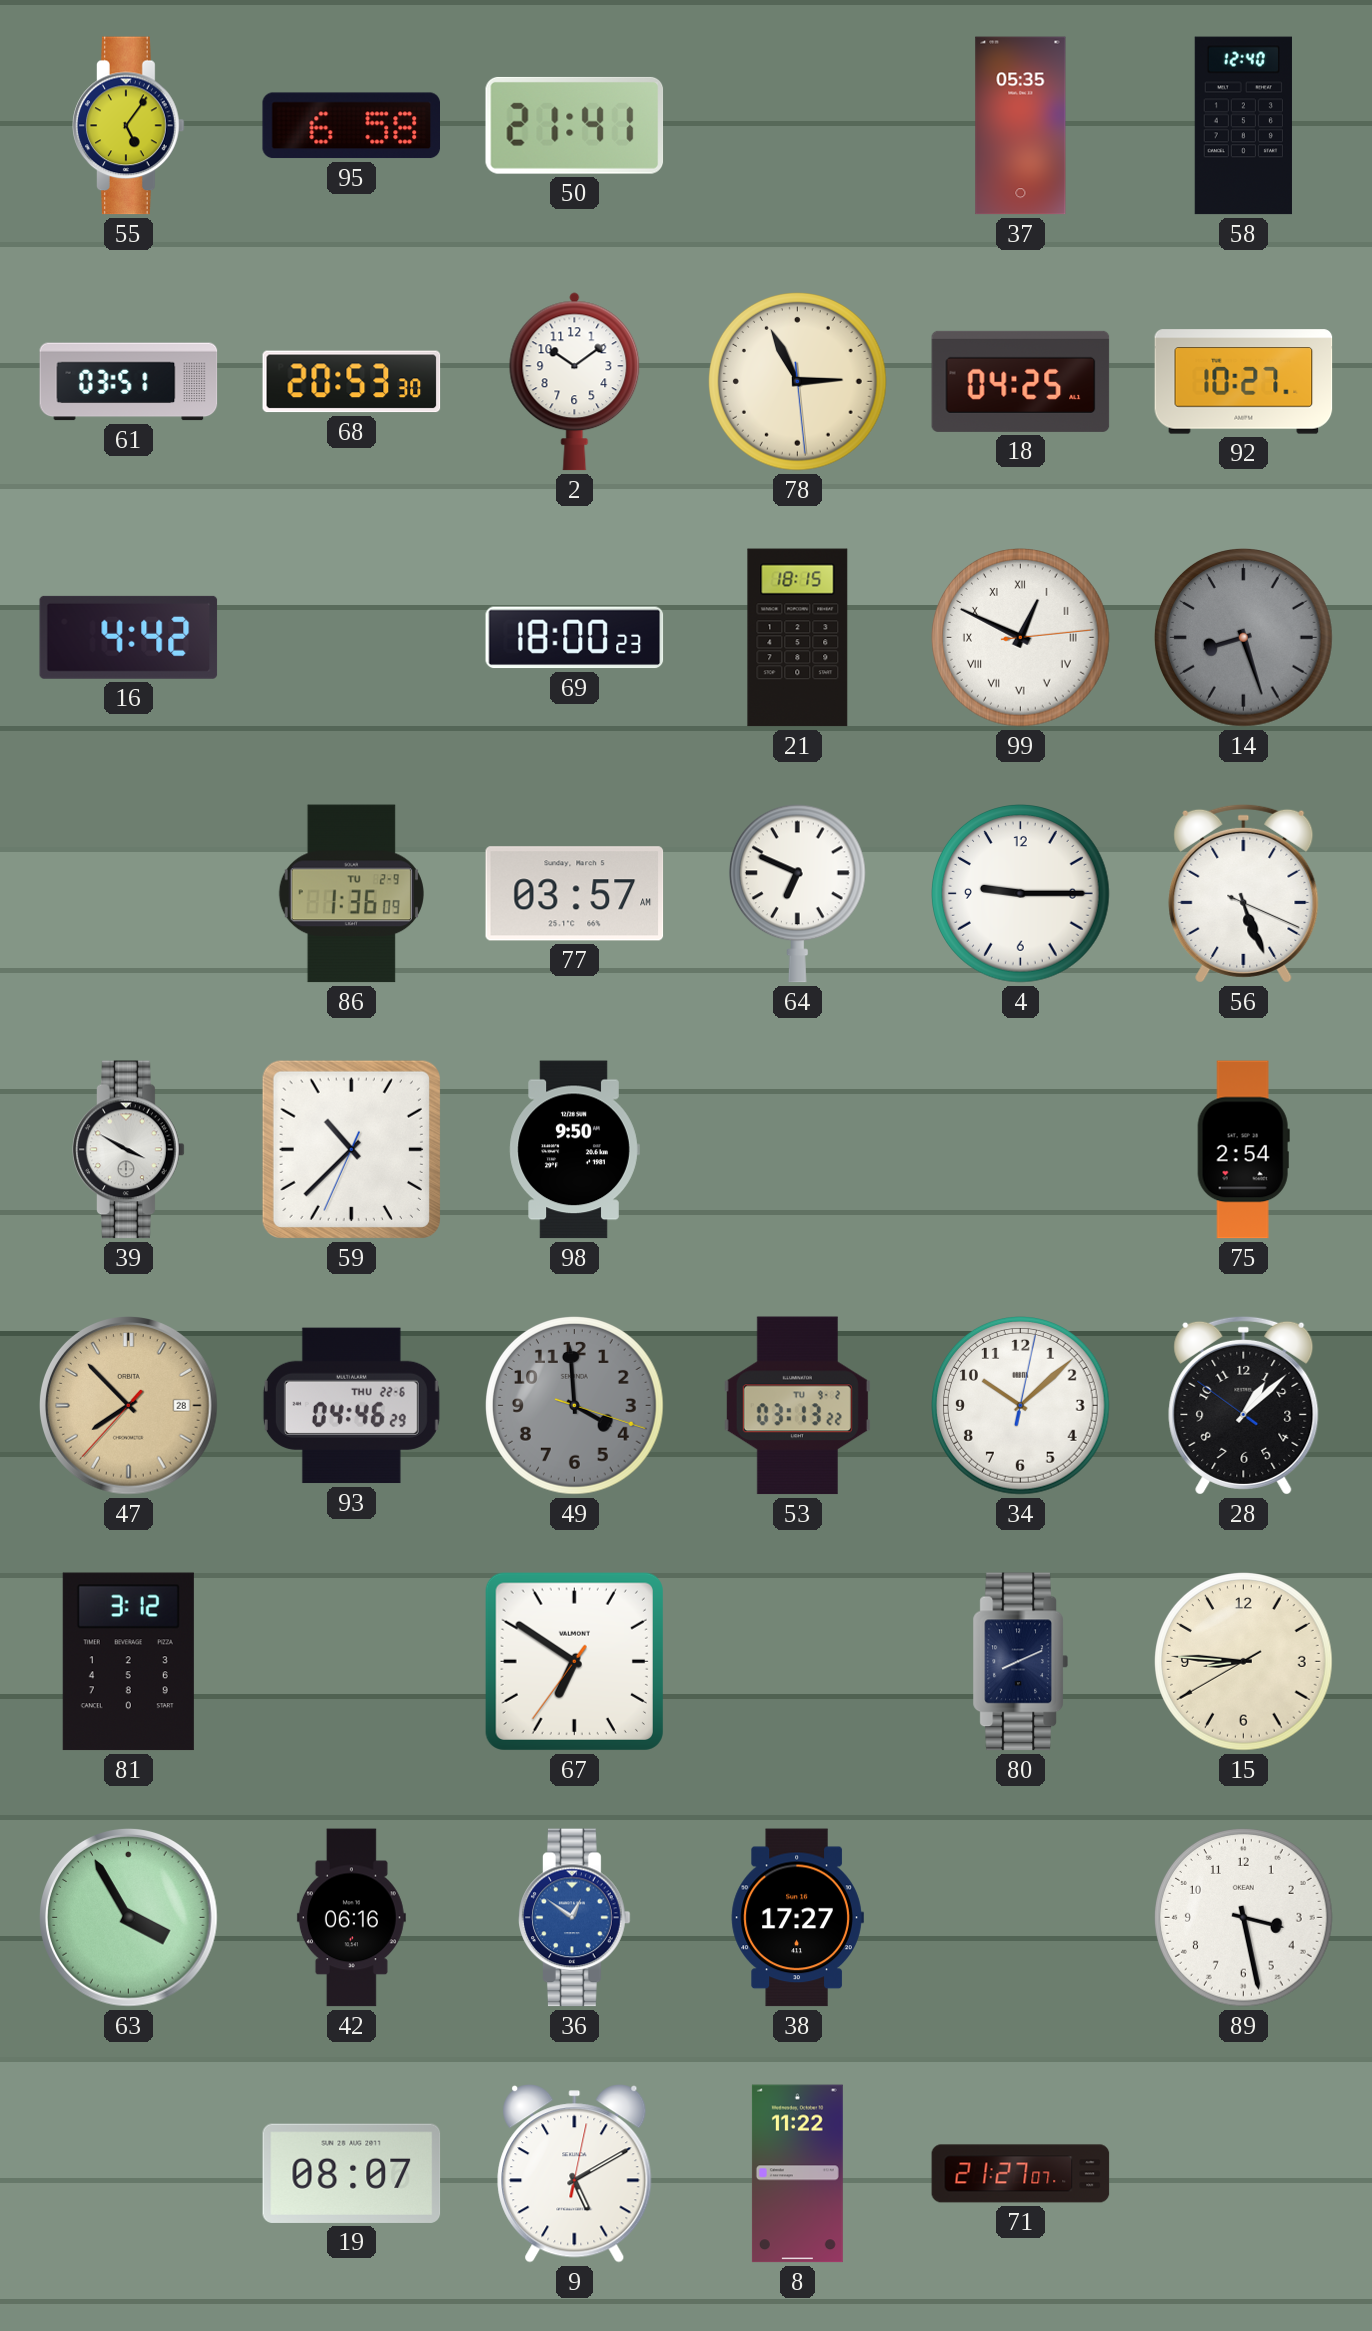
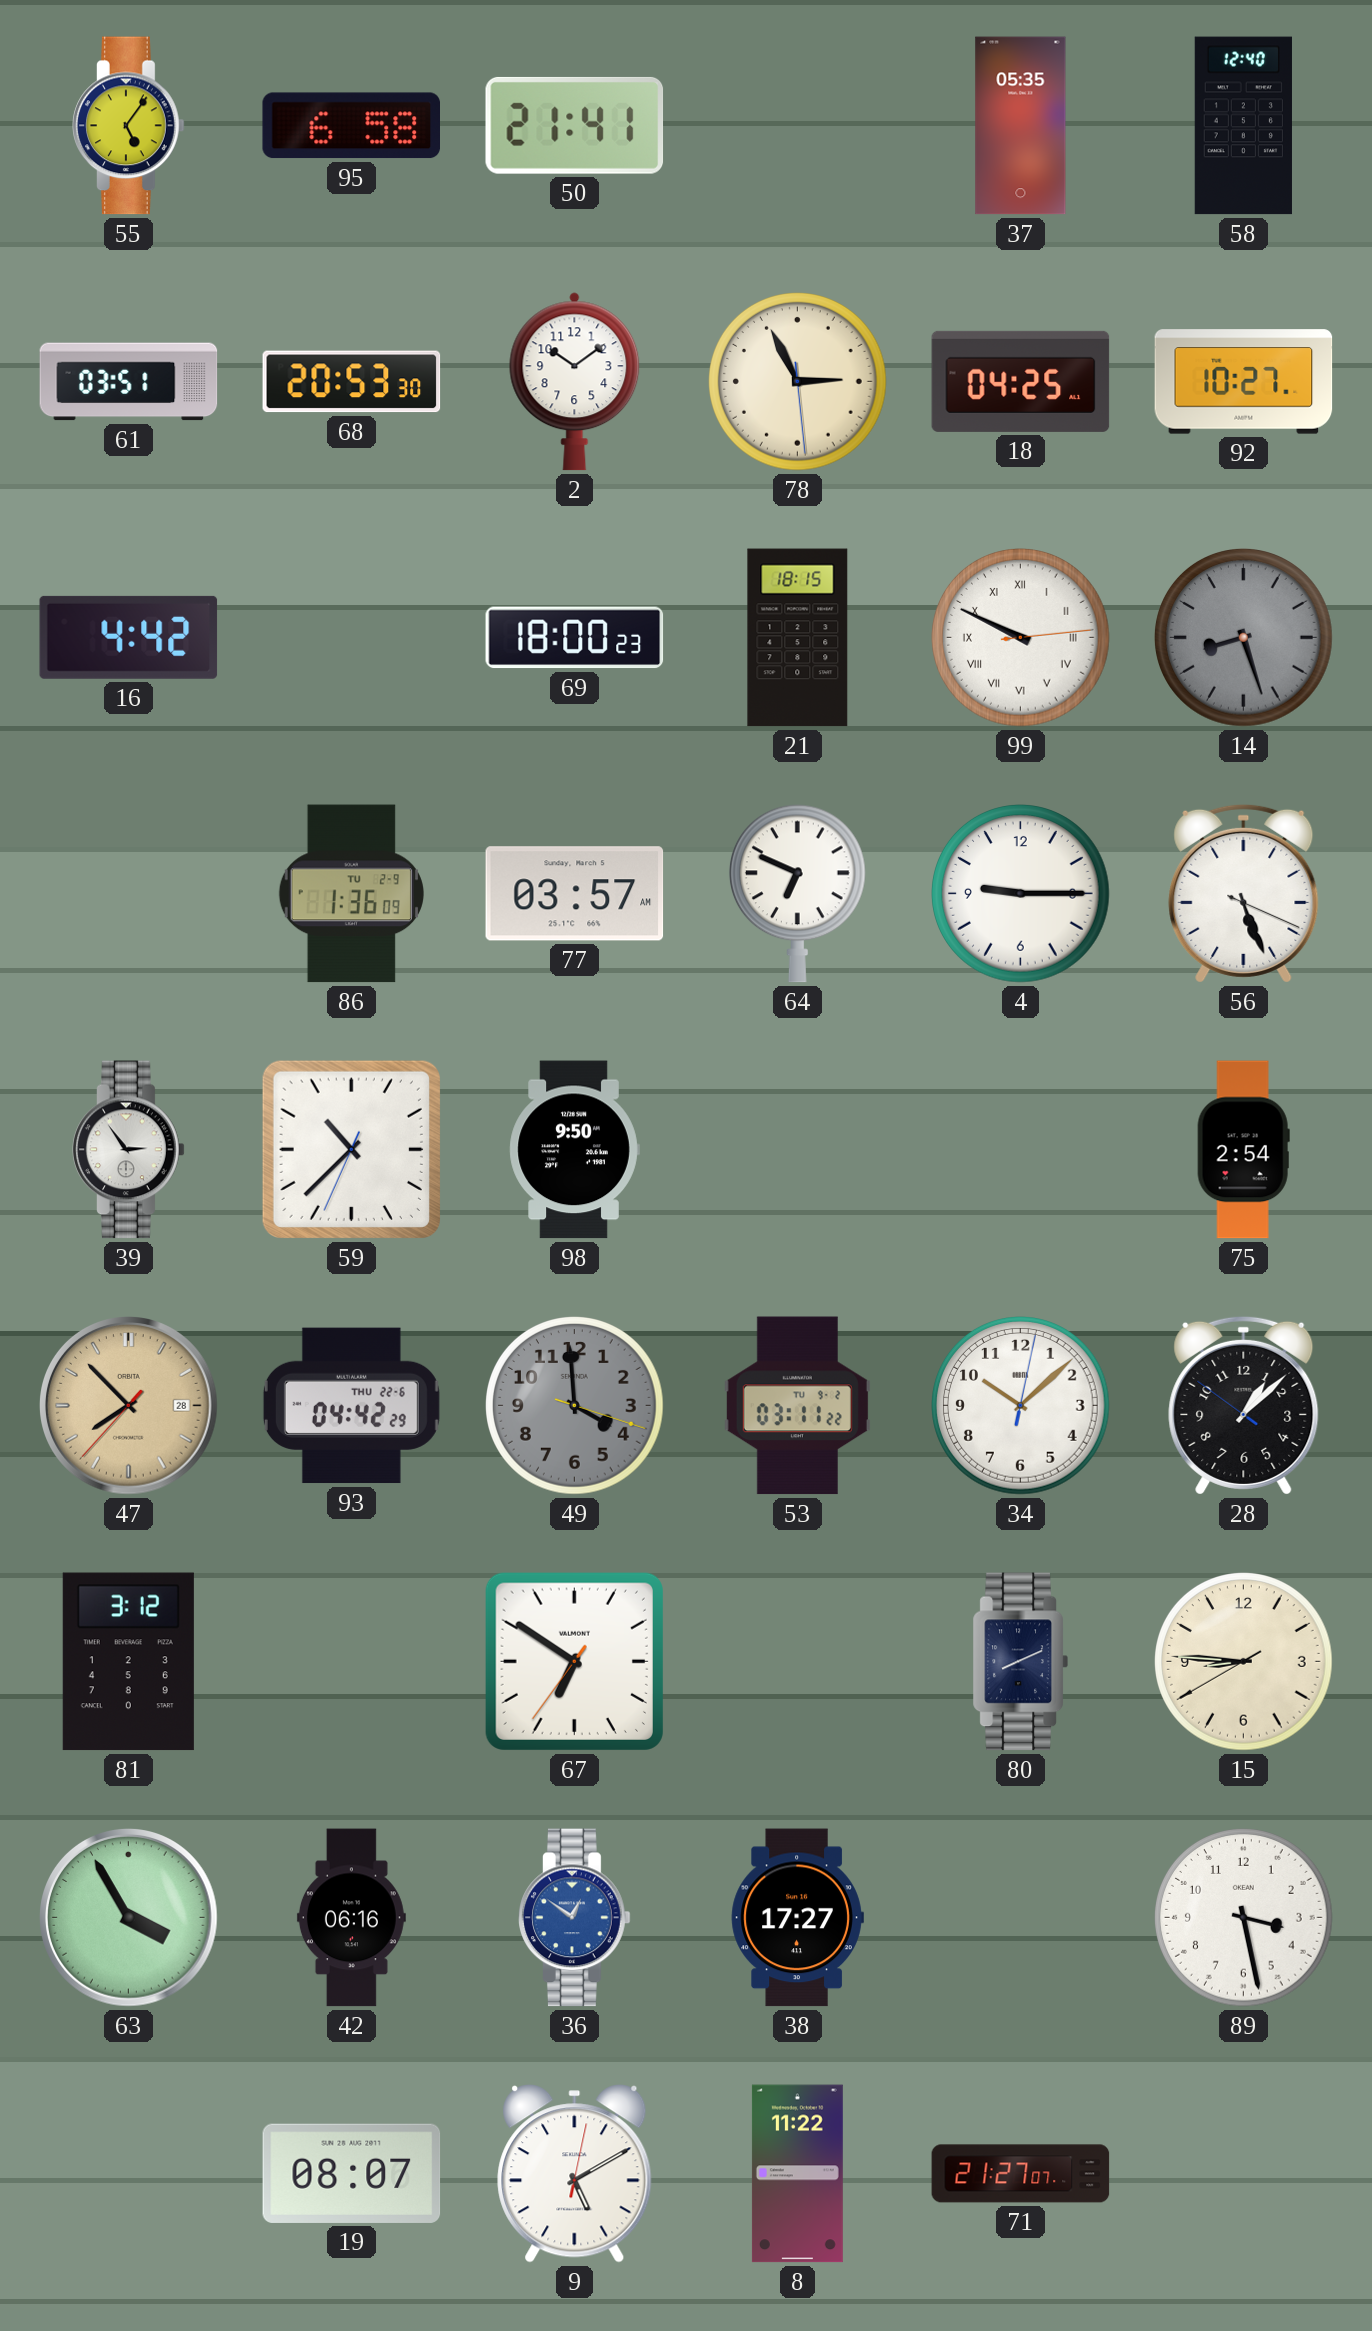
99: 12:49 -> 9:49 (1021, 638)
39: 3:50 -> 2:54 (129, 1150)
93: 04:46 -> 04:42 (351, 1406)
53: 03:13 -> 03:11 (797, 1406)
